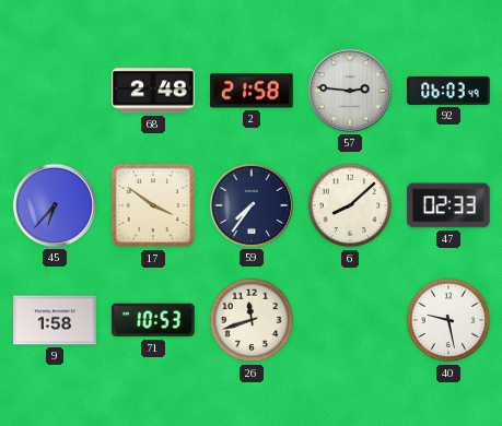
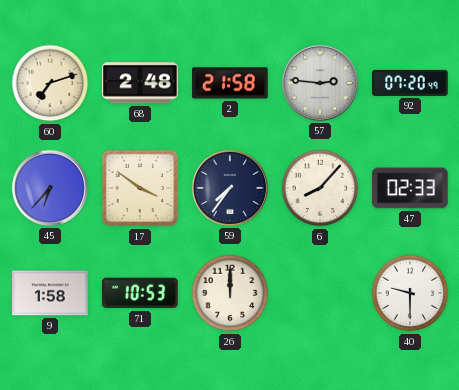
60: none -> 7:12 (50, 83)
92: 06:03 -> 07:20 (410, 83)
6: 8:08 -> 8:07 (320, 188)
26: 11:42 -> 12:00 (230, 293)
40: 9:28 -> 9:30 (410, 293)
